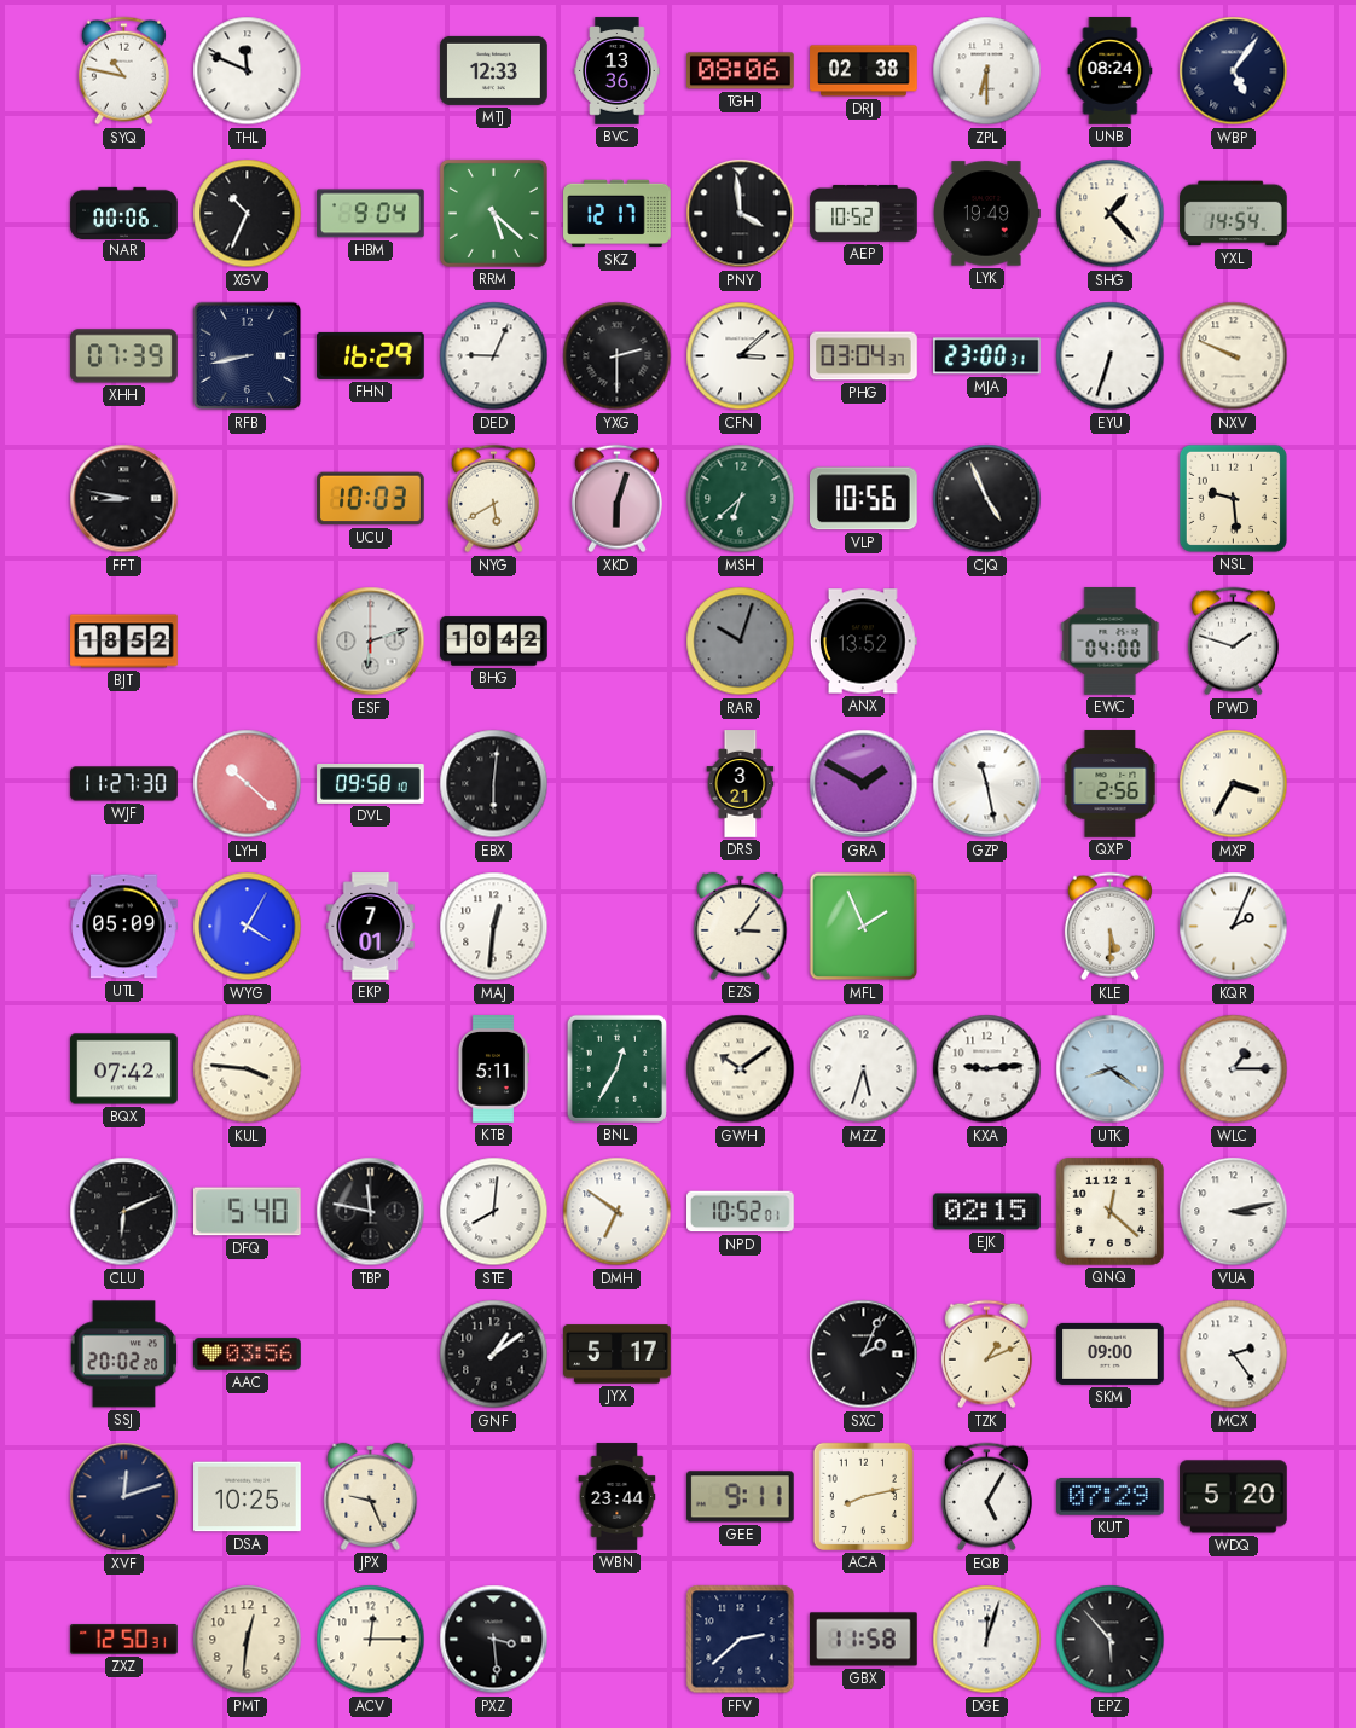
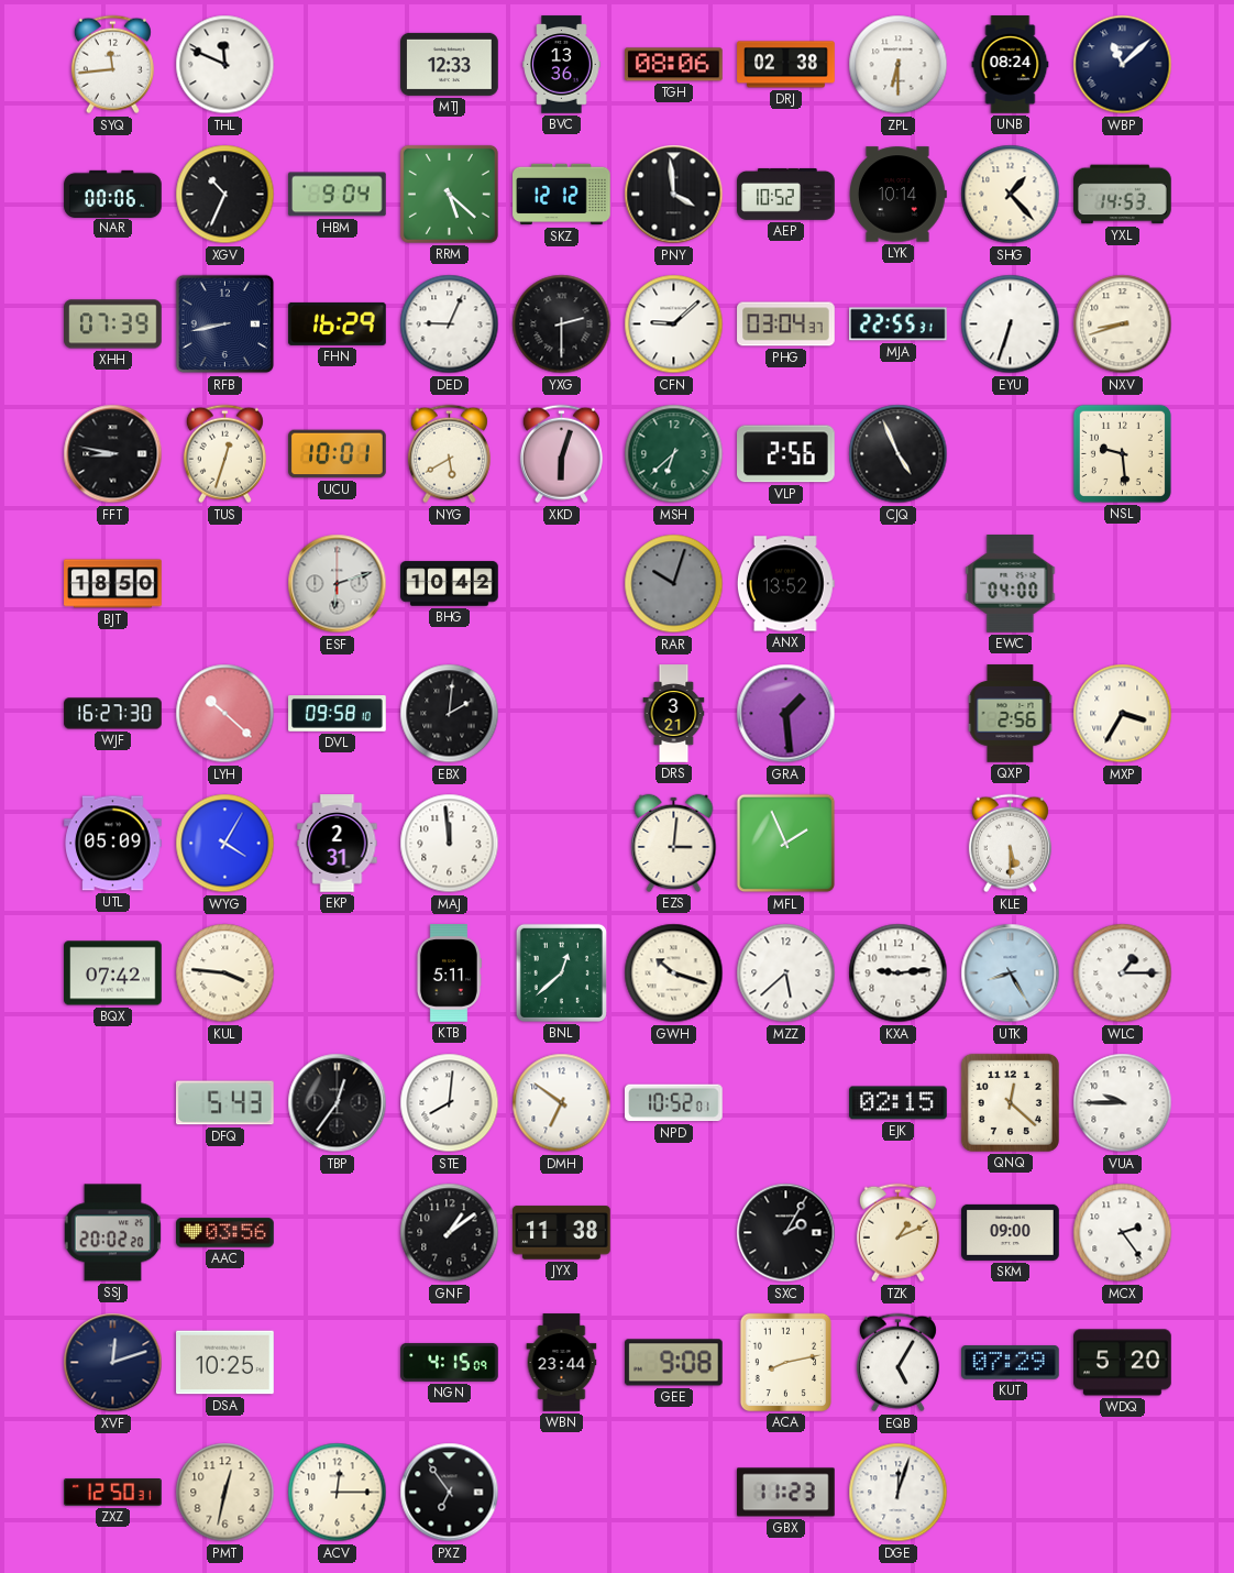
SYQ: 10:47 -> 11:44 (112, 65)
WBP: 5:06 -> 11:08 (1123, 65)
SKZ: 12:17 -> 12:12 (562, 195)
LYK: 19:49 -> 10:14 (899, 195)
YXL: 14:54 -> 14:53 (1123, 195)
CFN: 3:08 -> 9:08 (674, 324)
MJA: 23:00 -> 22:55 (899, 324)
NXV: 9:49 -> 8:42 (1123, 324)
TUS: none -> 12:33 (224, 454)
UCU: 10:03 -> 10:01 (338, 454)
VLP: 10:56 -> 2:56 (786, 454)
BJT: 18:52 -> 18:50 (113, 584)
PWD: 1:48 -> none (1233, 642)
WJF: 11:27 -> 16:27 (113, 714)
EBX: 6:01 -> 2:01 (450, 714)
GRA: 1:50 -> 1:29 (786, 714)
GZP: 11:28 -> none (987, 784)
EKP: 7:01 -> 2:31 (338, 844)
MAJ: 12:31 -> 11:59 (450, 844)
EZS: 3:06 -> 3:01 (674, 843)
KQR: 2:04 -> none (1234, 927)
BNL: 12:35 -> 12:38 (561, 972)
GWH: 10:09 -> 10:18 (674, 974)
MZZ: 5:33 -> 5:38 (786, 974)
UTK: 8:21 -> 8:25 (1011, 974)
CLU: 6:11 -> none (124, 1212)
DFQ: 5:40 -> 5:43 (225, 1103)
TBP: 11:47 -> 12:36 (338, 1103)
VUA: 3:13 -> 9:45 (1123, 1103)
JYX: 5:17 -> 11:38 (562, 1233)
SXC: 2:04 -> 2:05 (786, 1233)
JPX: 9:26 -> none (371, 1496)
NGN: none -> 4:15 (450, 1362)
GEE: 9:11 -> 9:08 (674, 1363)
PMT: 12:31 -> 12:32 (225, 1493)
PXZ: 3:29 -> 6:54 (450, 1493)
FFV: 2:38 -> none (741, 1640)
GBX: 11:58 -> 11:23 (786, 1493)
EPZ: 5:53 -> none (1111, 1640)
